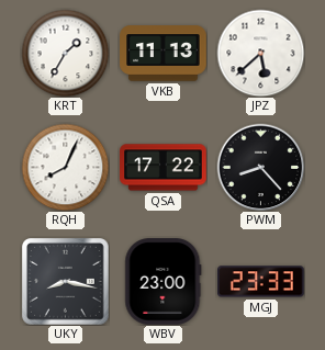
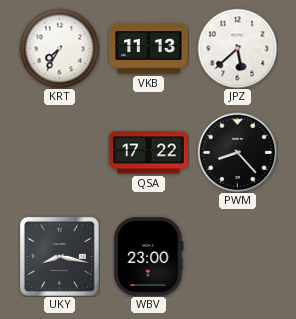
KRT: 1:35 -> 7:35 (59, 48)
RQH: 8:04 -> none (65, 167)
MGJ: 23:33 -> none (261, 282)
